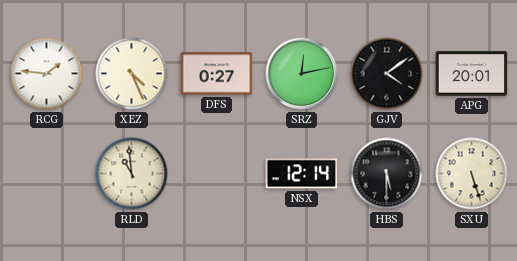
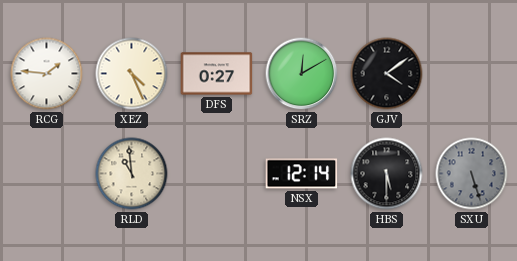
SRZ: 12:13 -> 12:10 (302, 74)
APG: 20:01 -> none (472, 74)
SXU dial: cream -> grey (472, 174)
